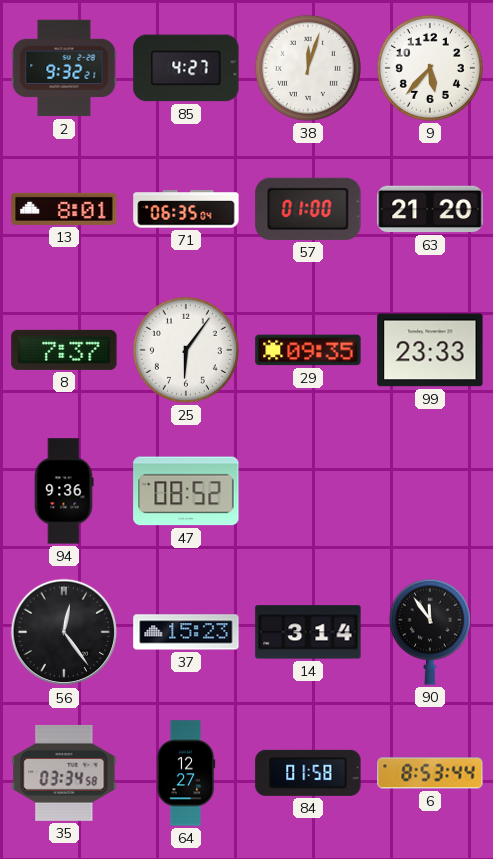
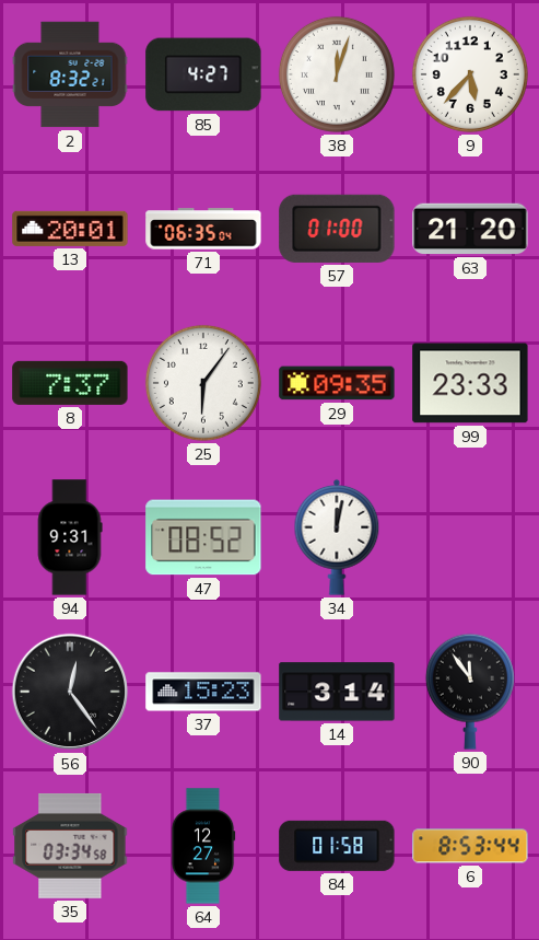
2: 9:32 -> 8:32 (70, 74)
13: 8:01 -> 20:01 (70, 229)
94: 9:36 -> 9:31 (70, 537)
34: none -> 12:02 (337, 537)
